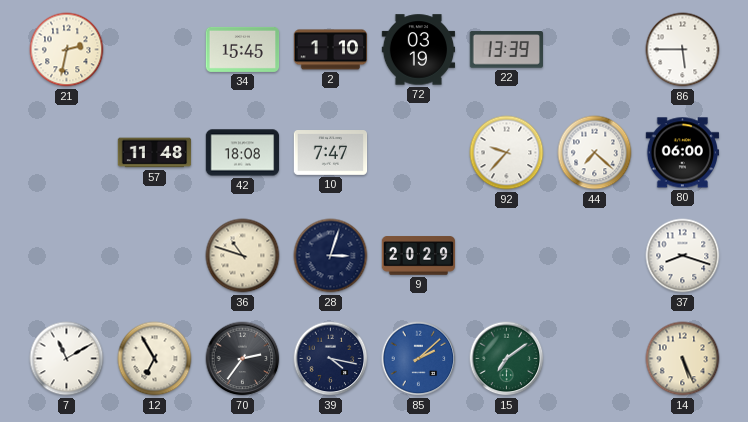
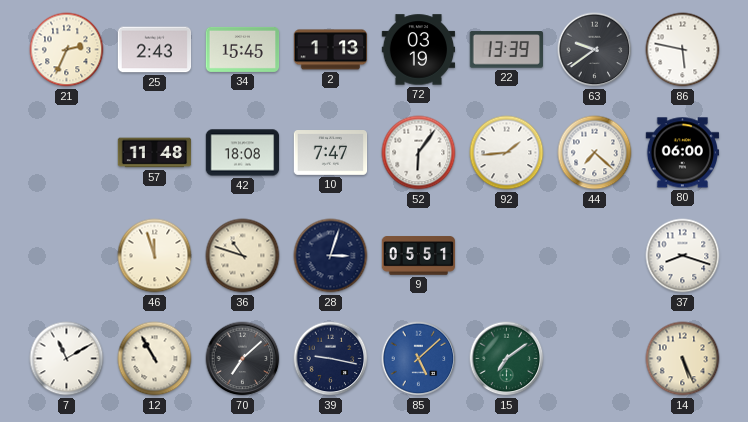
21: 2:32 -> 2:34 (67, 50)
25: none -> 2:43 (155, 50)
2: 1:10 -> 1:13 (331, 50)
63: none -> 9:39 (595, 50)
86: 5:45 -> 5:47 (683, 50)
52: none -> 6:06 (419, 153)
92: 9:37 -> 1:44 (507, 153)
46: none -> 11:57 (155, 256)
9: 20:29 -> 05:51 (419, 256)
12: 6:55 -> 10:55 (155, 359)
70: 2:36 -> 7:08 (243, 359)
39: 4:17 -> 9:17 (331, 359)
85: 2:08 -> 5:08 (419, 359)
